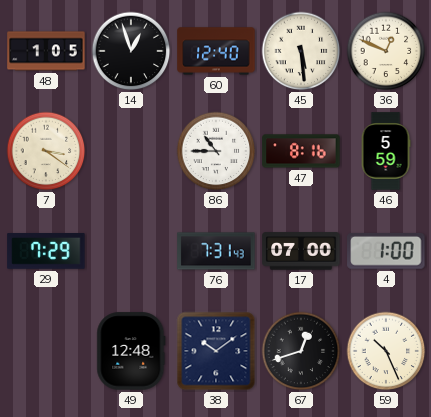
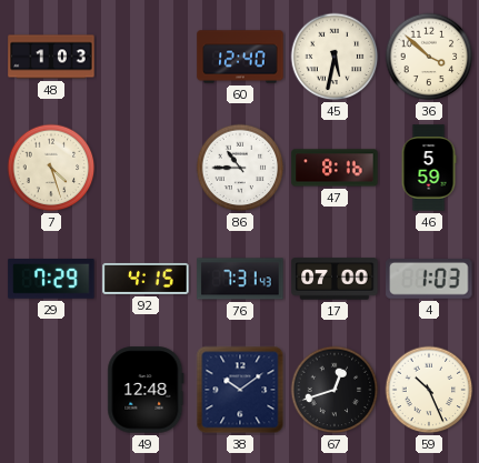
48: 1:05 -> 1:03 (51, 57)
14: 12:57 -> none (131, 51)
45: 5:29 -> 5:32 (335, 57)
36: 12:49 -> 3:52 (429, 57)
7: 3:21 -> 4:27 (51, 168)
92: none -> 4:15 (146, 279)
4: 1:00 -> 1:03 (429, 279)
